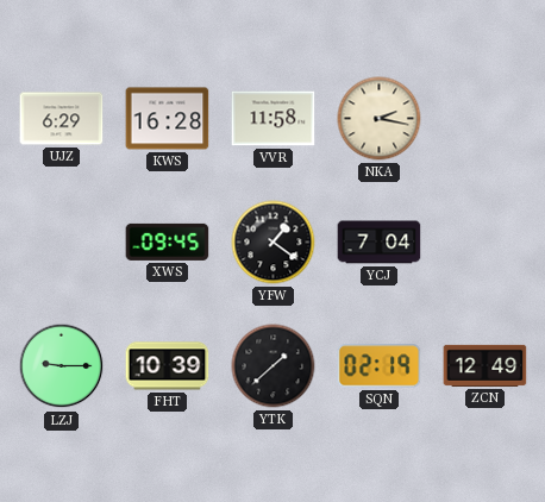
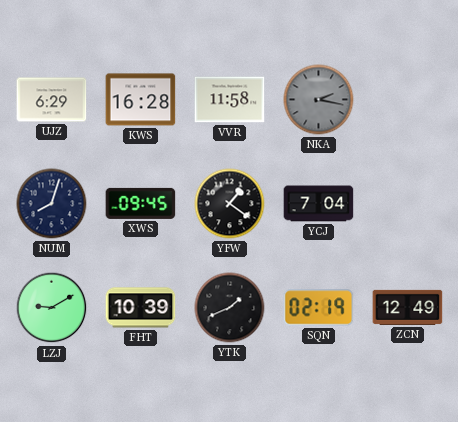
NKA dial: cream -> grey (319, 100)
NUM: none -> 8:03 (52, 204)
LZJ: 9:15 -> 9:10 (52, 308)
YTK: 1:38 -> 1:41 (230, 308)
